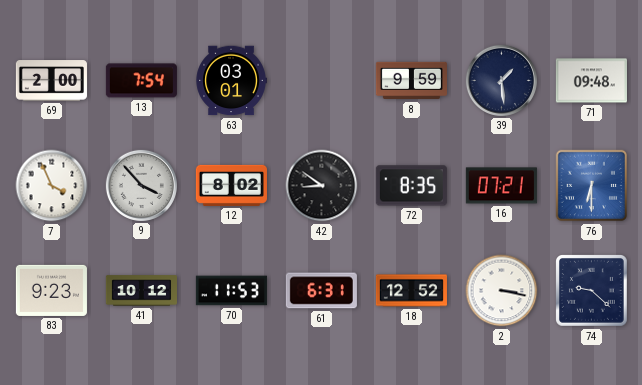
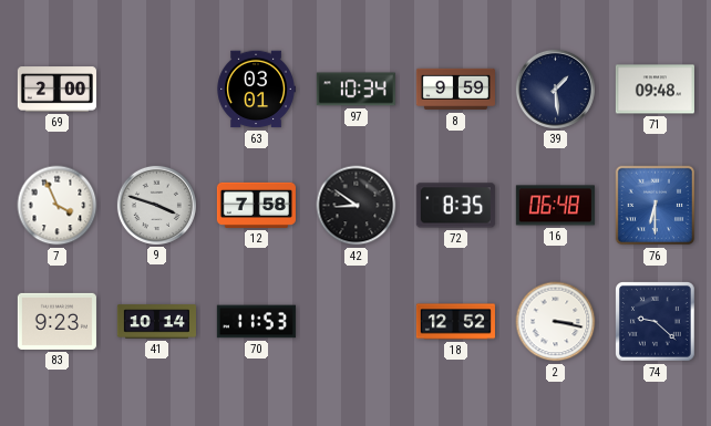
13: 7:54 -> none (141, 81)
97: none -> 10:34 (355, 90)
9: 3:53 -> 3:48 (156, 205)
12: 8:02 -> 7:58 (256, 205)
16: 07:21 -> 06:48 (555, 206)
41: 10:12 -> 10:14 (156, 322)
61: 6:31 -> none (321, 291)
